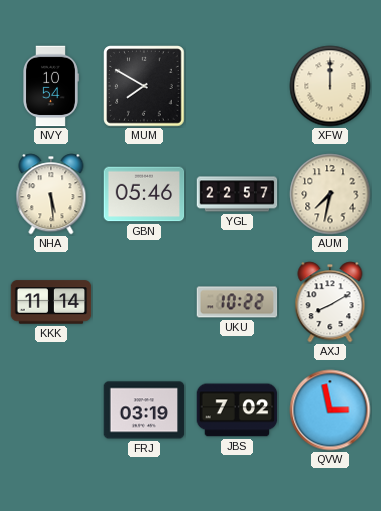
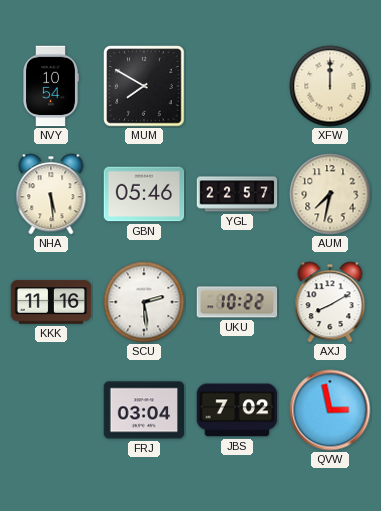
KKK: 11:14 -> 11:16 (51, 302)
SCU: none -> 2:29 (144, 302)
FRJ: 03:19 -> 03:04 (144, 410)
